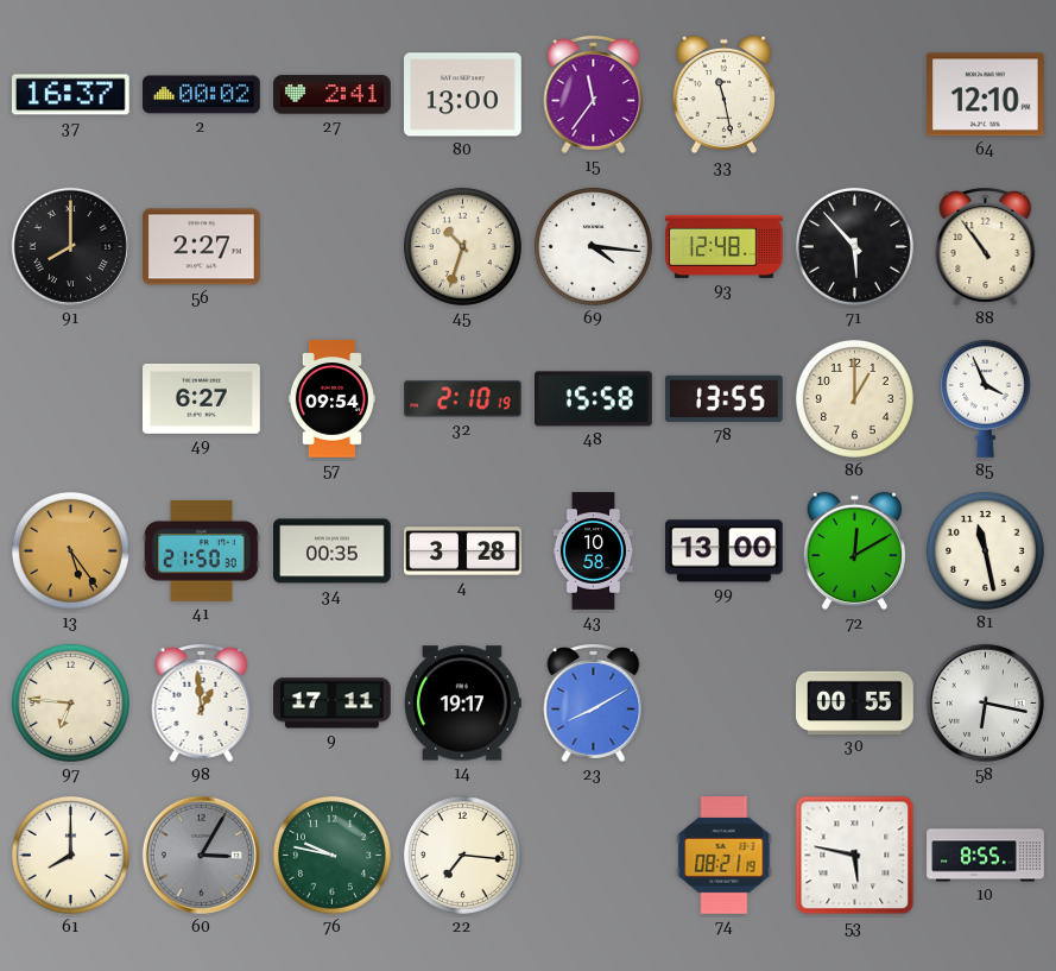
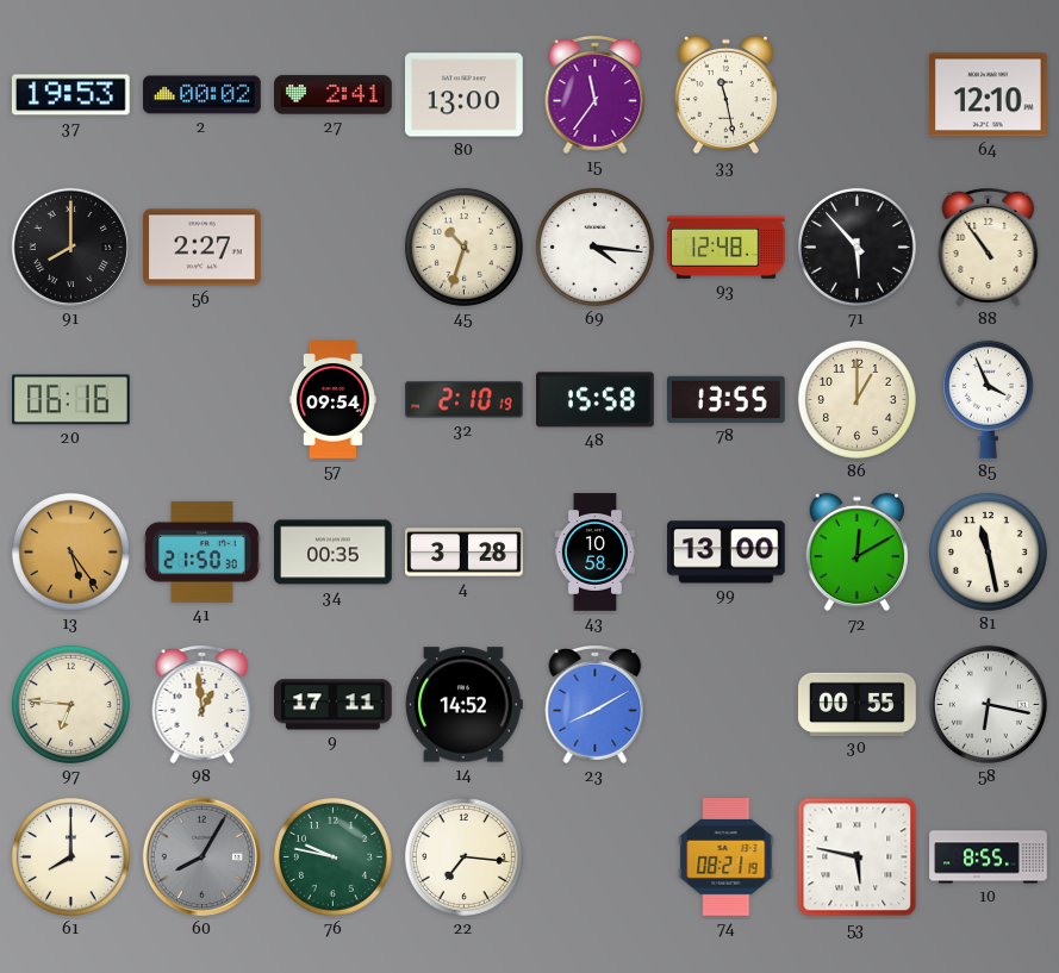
37: 16:37 -> 19:53 (70, 95)
20: none -> 06:16 (71, 400)
49: 6:27 -> none (202, 398)
14: 19:17 -> 14:52 (463, 705)
60: 3:05 -> 8:05 (201, 856)
